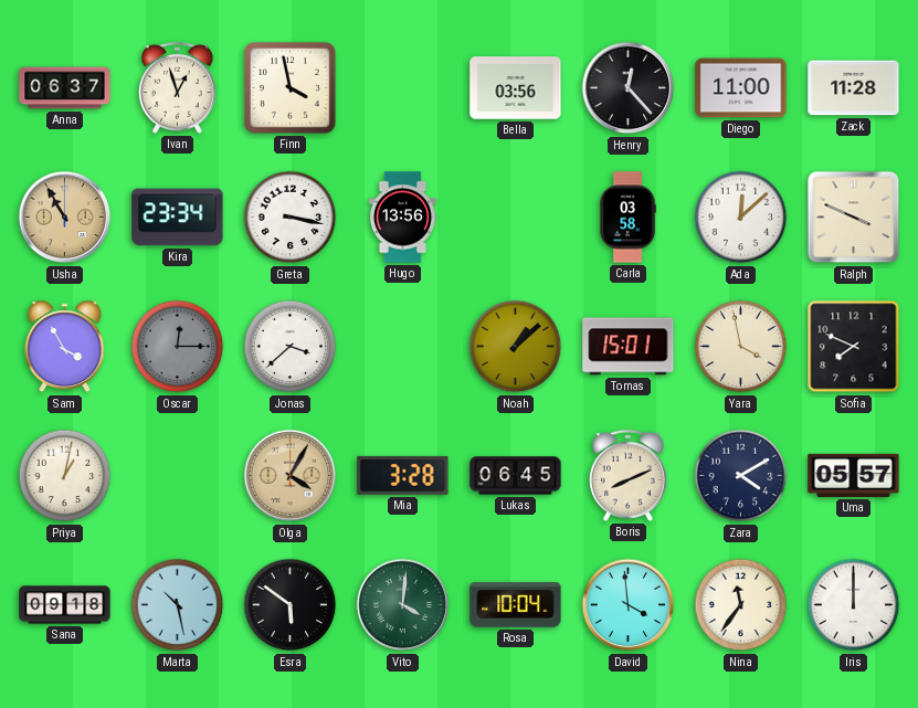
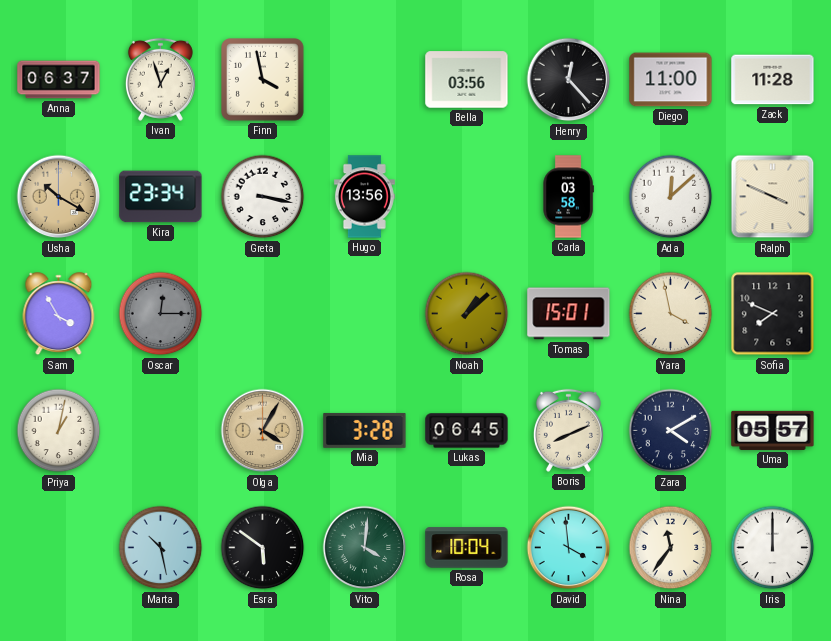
Usha: 10:55 -> 10:20 (59, 197)
Jonas: 3:38 -> none (291, 347)
Sana: 09:18 -> none (65, 605)
